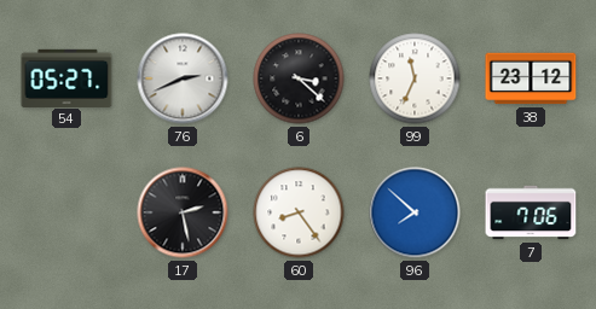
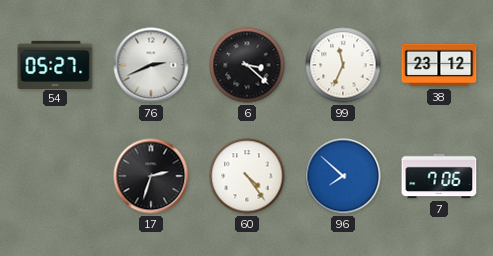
17: 2:28 -> 2:33 (151, 176)
60: 8:24 -> 4:24 (247, 176)
